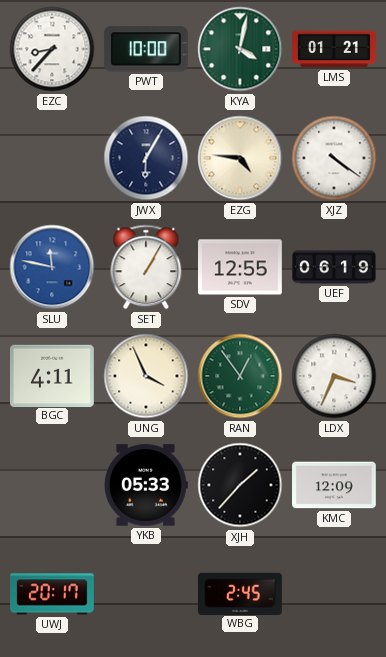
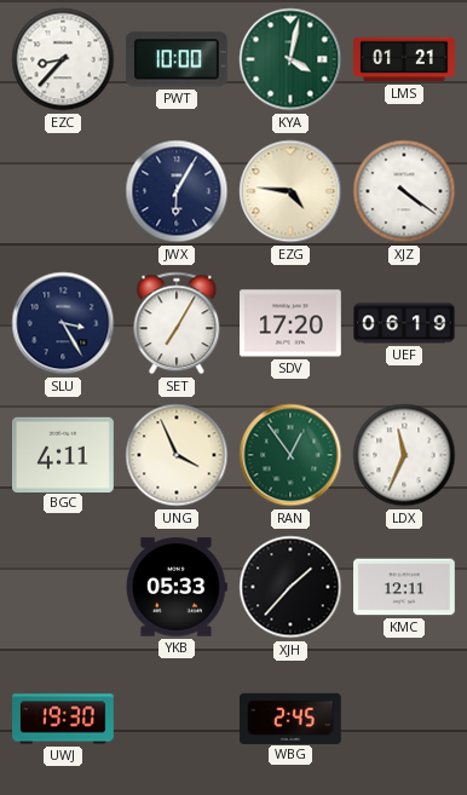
SLU: 11:47 -> 3:25 (63, 323)
SLU dial: blue -> navy (63, 323)
SET: 1:05 -> 7:05 (177, 323)
SDV: 12:55 -> 17:20 (292, 323)
LDX: 3:34 -> 11:34 (404, 455)
KMC: 12:09 -> 12:11 (405, 587)
UWJ: 20:17 -> 19:30 (64, 719)
